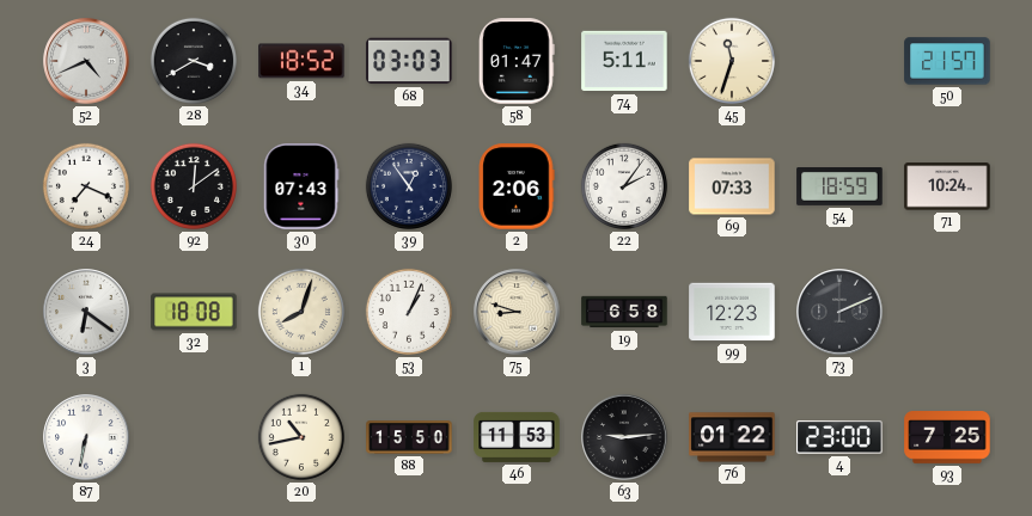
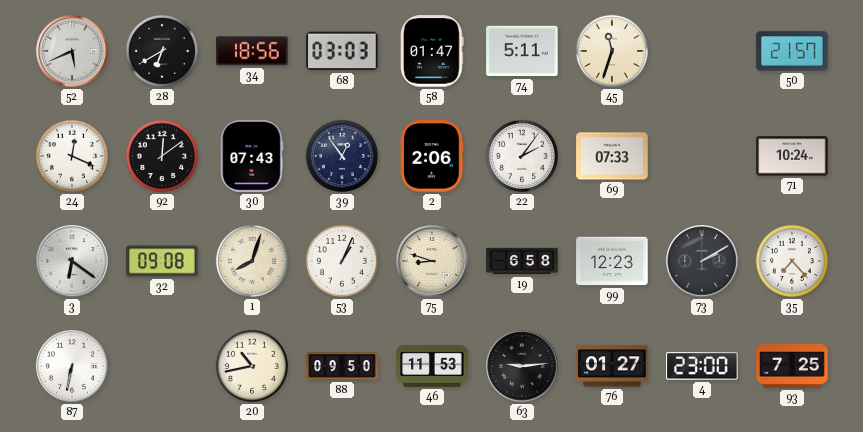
52: 4:41 -> 5:41 (72, 51)
28: 3:40 -> 6:40 (162, 51)
34: 18:52 -> 18:56 (252, 51)
24: 7:19 -> 12:19 (72, 156)
54: 18:59 -> none (839, 188)
32: 18:08 -> 09:08 (162, 261)
73: 2:11 -> 2:10 (702, 261)
35: none -> 7:23 (792, 261)
88: 15:50 -> 09:50 (342, 366)
76: 01:22 -> 01:27 (612, 366)
